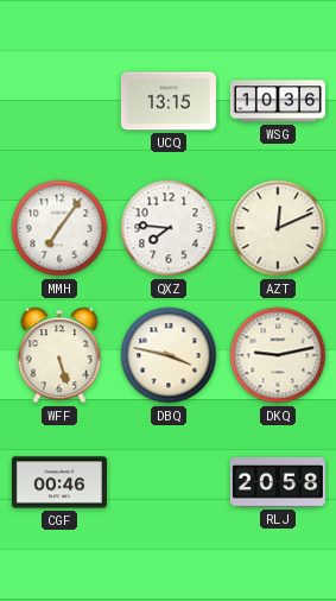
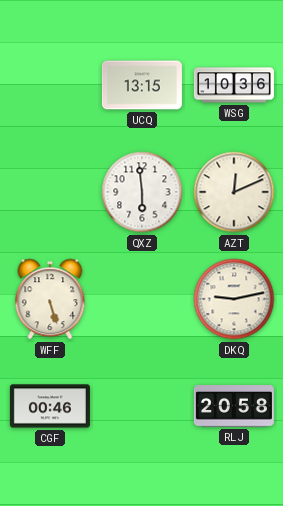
MMH: 7:06 -> none (59, 228)
QXZ: 7:46 -> 5:59 (142, 192)
DBQ: 3:47 -> none (169, 355)
